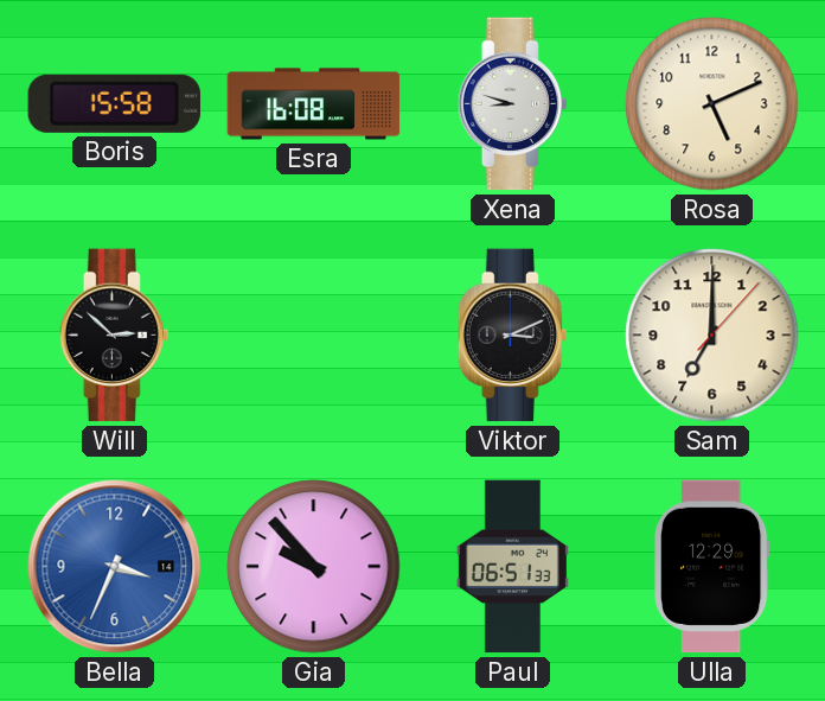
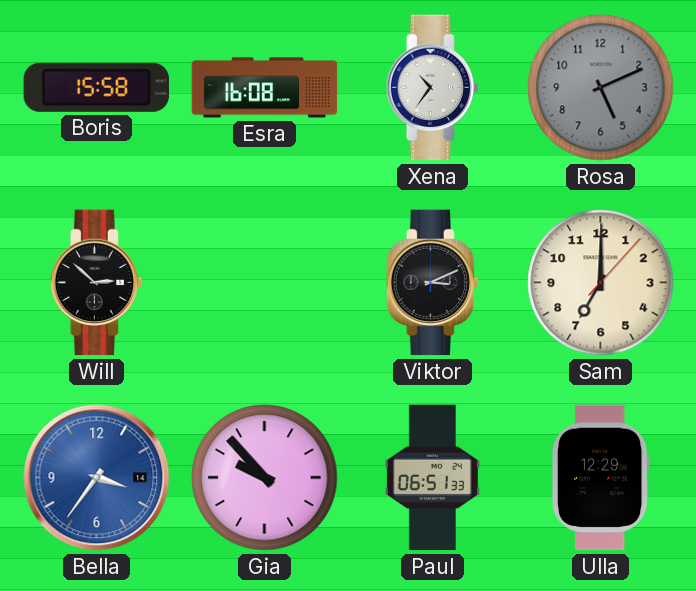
Xena: 8:48 -> 10:36 (432, 88)
Rosa dial: cream -> grey (601, 88)
Bella: 3:34 -> 3:36 (97, 478)
